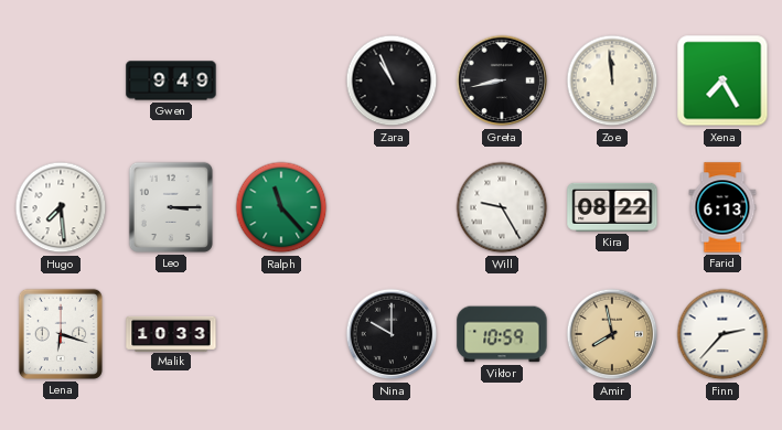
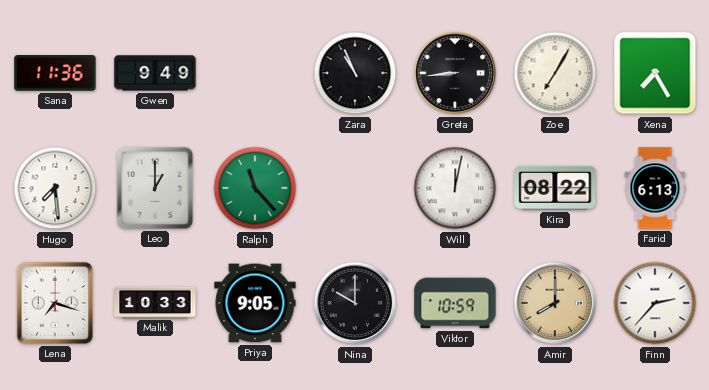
Sana: none -> 11:36 (55, 73)
Greta: 8:43 -> 8:44 (455, 73)
Zoe: 11:59 -> 7:05 (555, 73)
Leo: 3:15 -> 1:00 (155, 188)
Will: 9:25 -> 12:02 (455, 188)
Lena: 6:18 -> 7:18 (55, 303)
Priya: none -> 9:05 (255, 303)
Amir: 7:58 -> 8:00 (555, 303)
